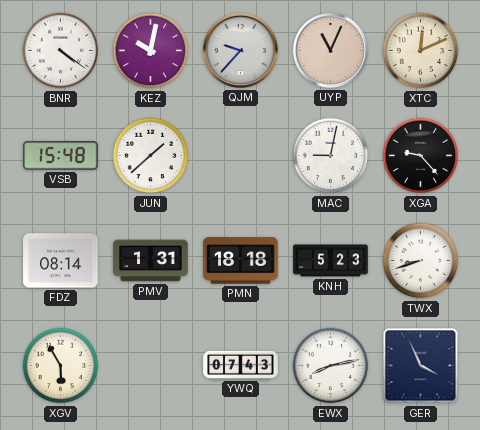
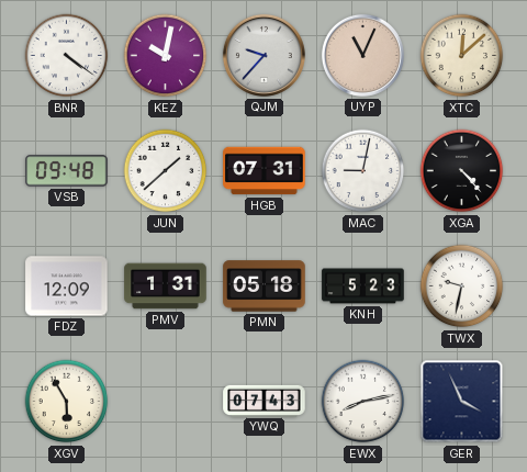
XTC: 12:11 -> 12:08 (462, 56)
VSB: 15:48 -> 09:48 (67, 171)
HGB: none -> 07:31 (265, 171)
XGA: 9:23 -> 4:23 (462, 171)
FDZ: 08:14 -> 12:09 (67, 286)
PMN: 18:18 -> 05:18 (265, 286)
TWX: 8:42 -> 9:32 (462, 286)
